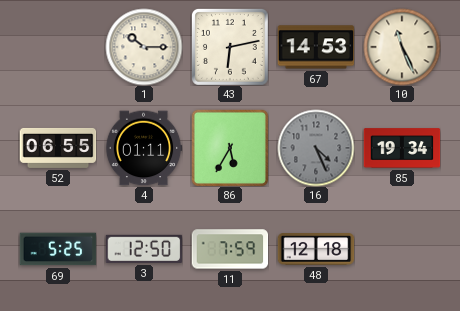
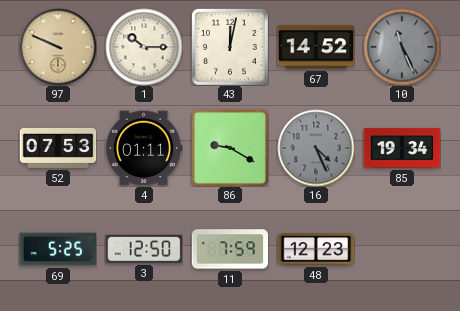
97: none -> 9:49 (58, 47)
43: 6:13 -> 12:02 (230, 47)
67: 14:53 -> 14:52 (316, 47)
10 dial: cream -> grey (402, 47)
52: 06:55 -> 07:53 (58, 148)
86: 5:35 -> 9:20 (230, 148)
48: 12:18 -> 12:23 (316, 249)
